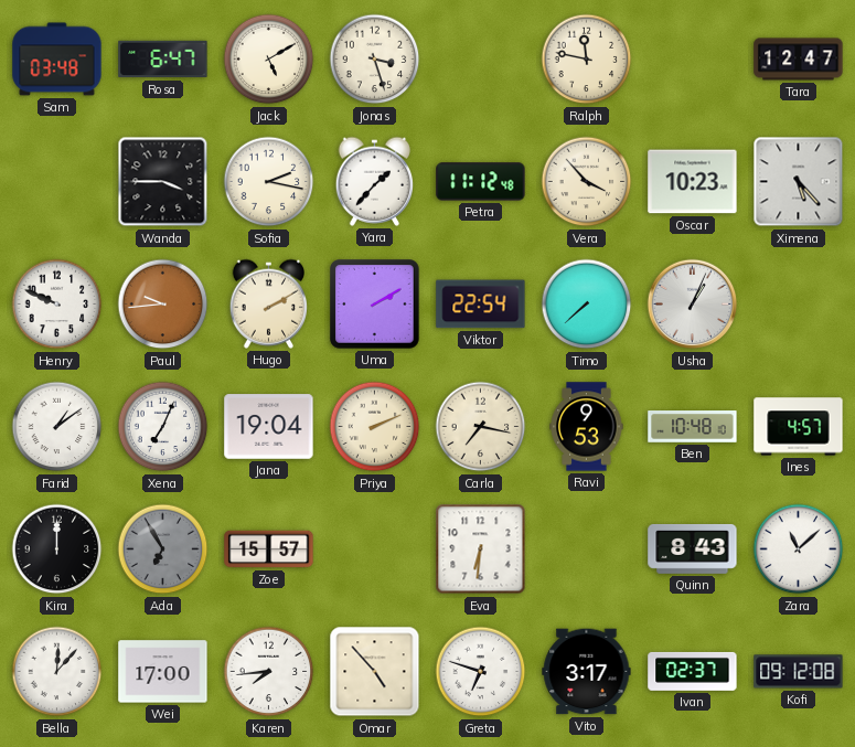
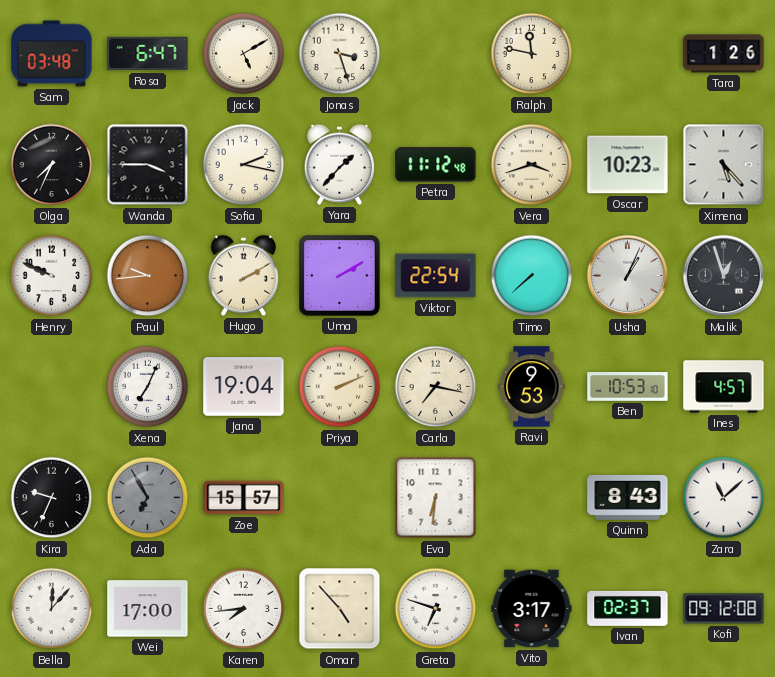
Tara: 12:47 -> 1:26 (724, 54)
Olga: none -> 7:34 (52, 165)
Vera: 3:53 -> 3:42 (532, 165)
Malik: none -> 12:57 (724, 276)
Farid: 1:09 -> none (57, 427)
Ben: 10:48 -> 10:53 (628, 387)
Kira: 12:00 -> 9:34 (52, 498)
